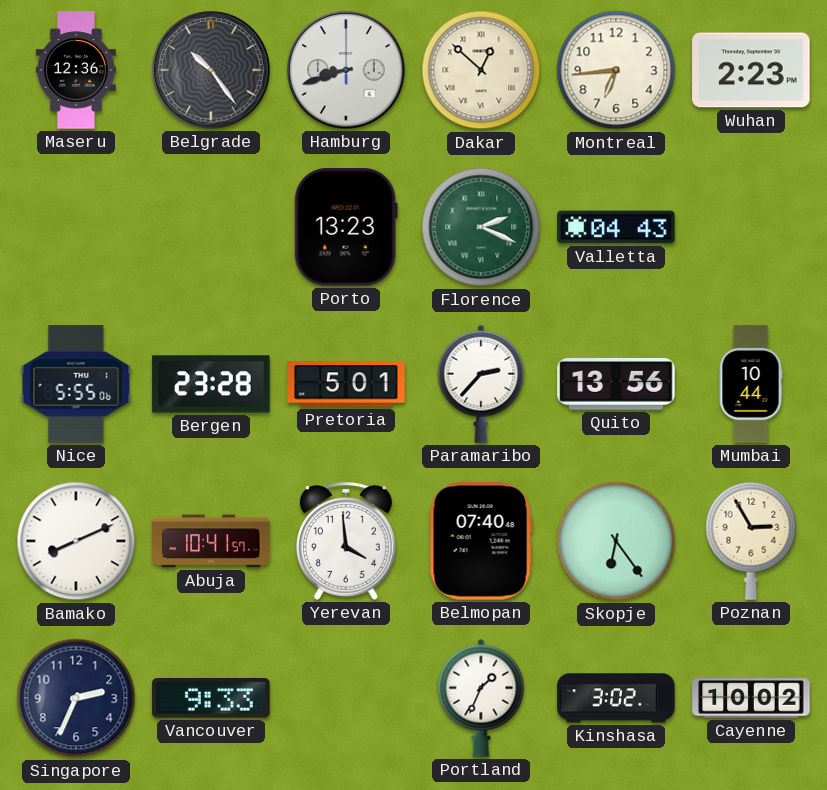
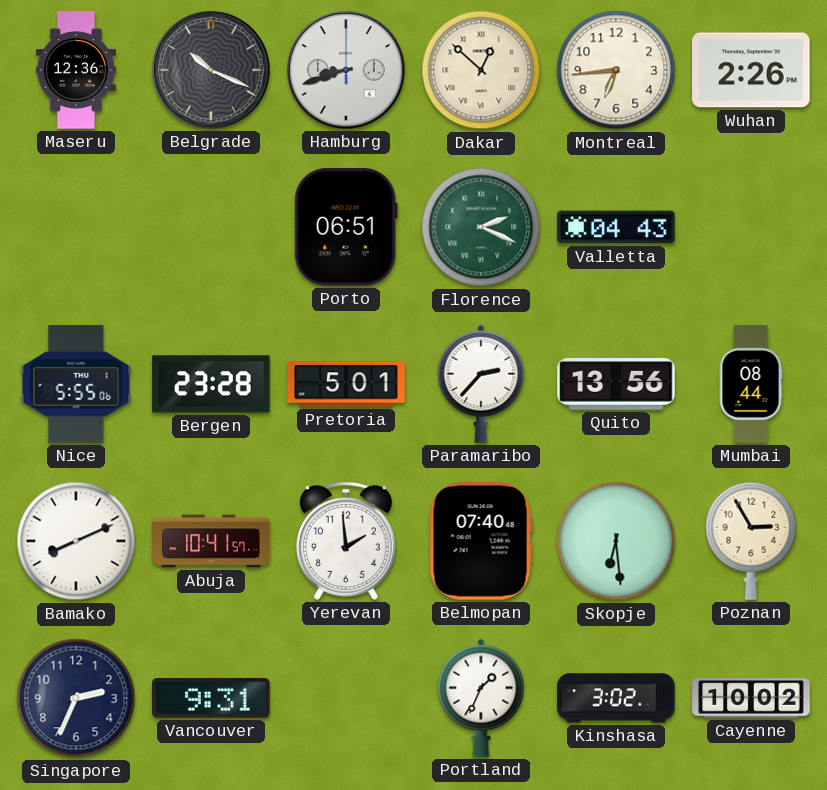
Belgrade: 10:24 -> 10:19 (211, 70)
Wuhan: 2:23 -> 2:26 (751, 70)
Porto: 13:23 -> 06:51 (346, 227)
Mumbai: 10:44 -> 08:44 (751, 384)
Yerevan: 3:59 -> 1:59 (346, 541)
Skopje: 6:24 -> 6:29 (616, 541)
Vancouver: 9:33 -> 9:31 (211, 699)
